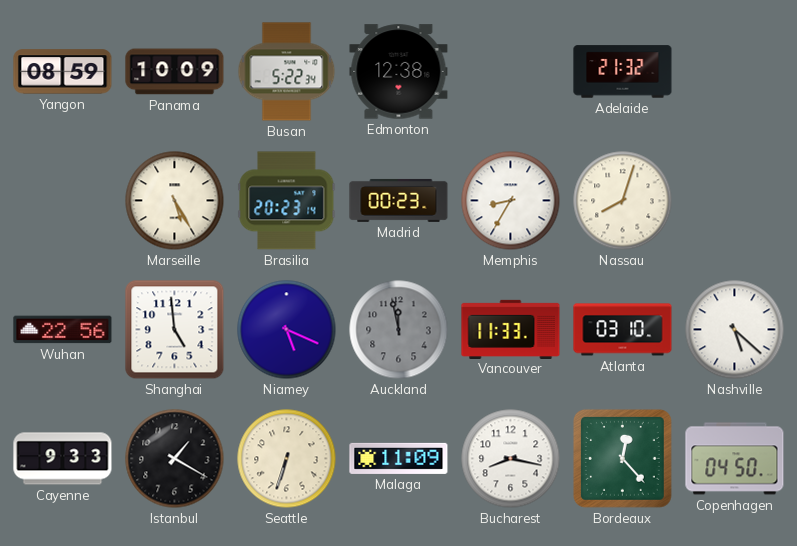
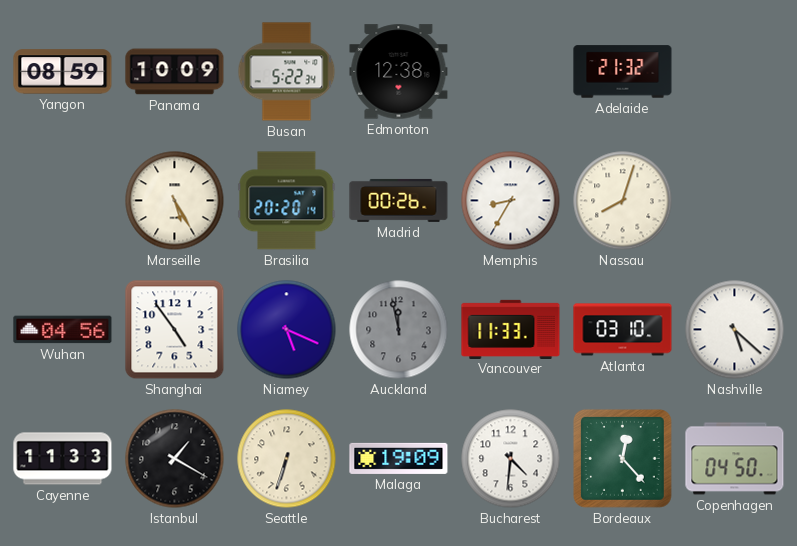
Brasilia: 20:23 -> 20:20 (287, 201)
Madrid: 00:23 -> 00:26 (399, 200)
Wuhan: 22:56 -> 04:56 (63, 330)
Shanghai: 4:59 -> 4:54 (175, 330)
Cayenne: 9:33 -> 11:33 (63, 459)
Malaga: 11:09 -> 19:09 (399, 458)
Bucharest: 8:17 -> 4:31 (511, 459)
